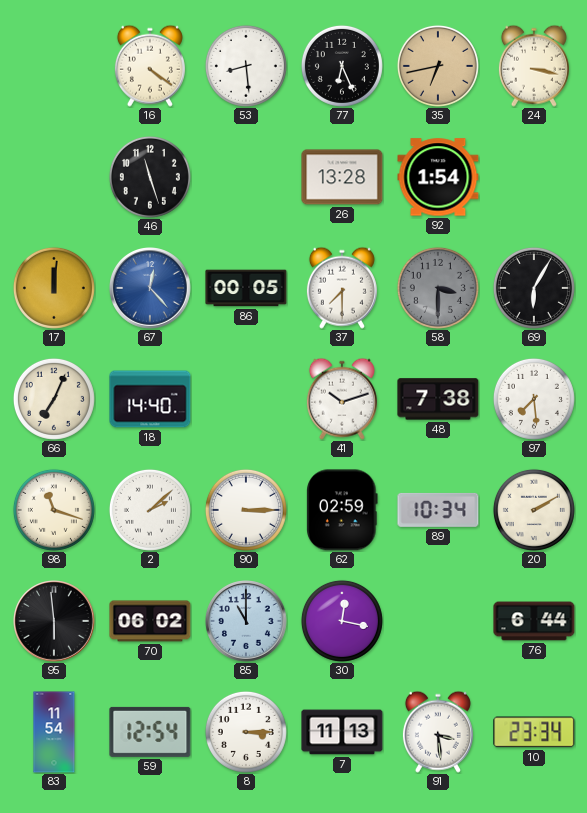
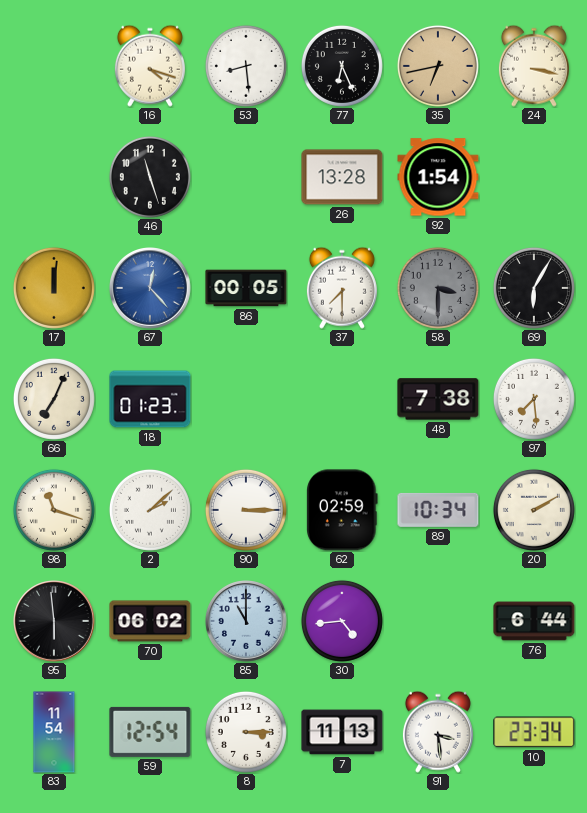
16: 4:21 -> 4:18 (150, 66)
18: 14:40 -> 01:23 (150, 399)
41: 10:12 -> none (342, 399)
30: 12:17 -> 4:44 (342, 621)
